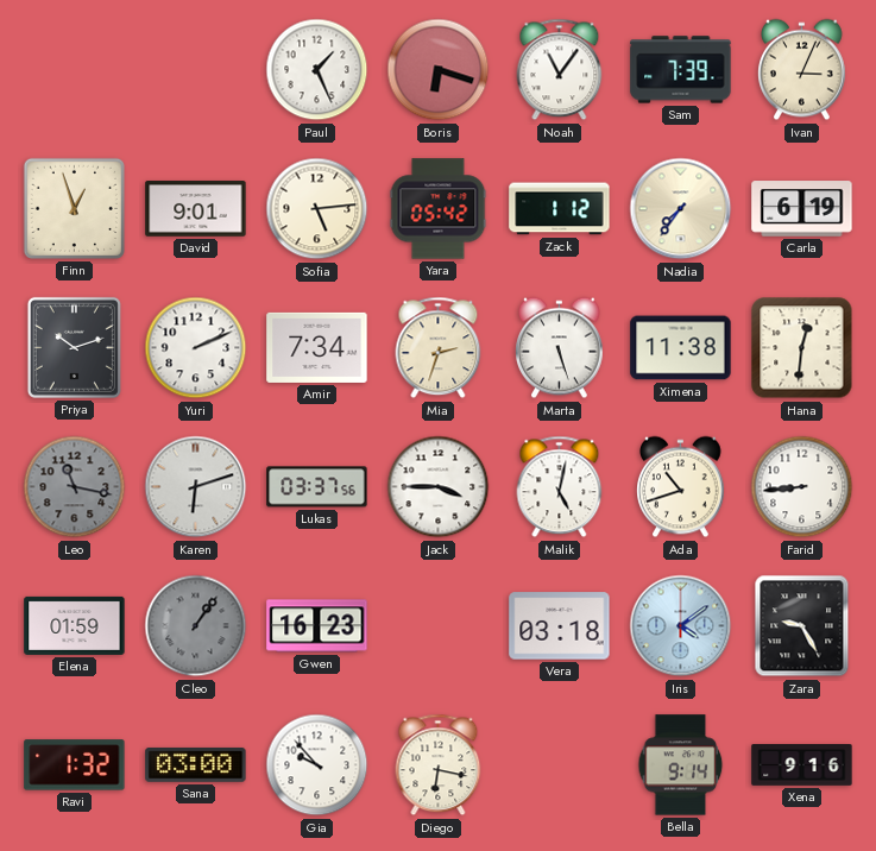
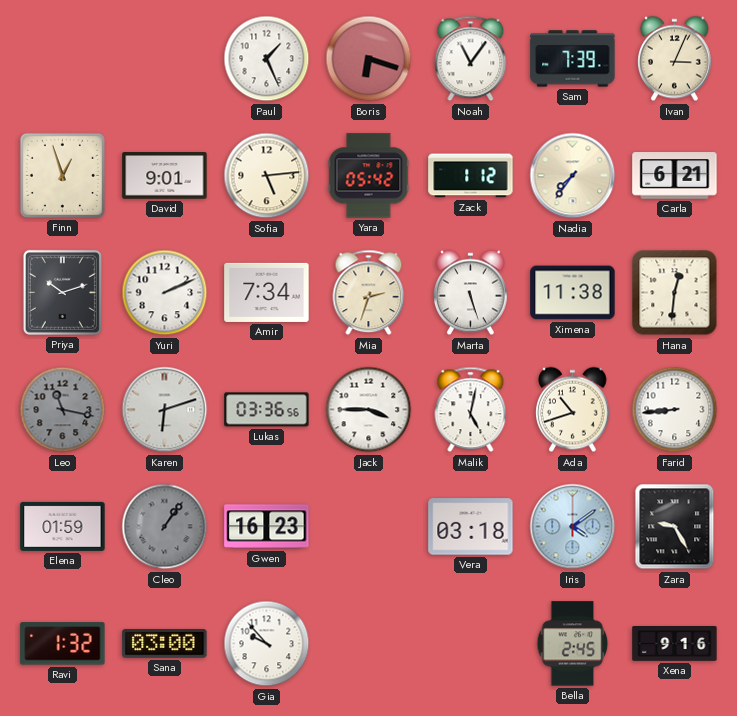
Carla: 6:19 -> 6:21 (675, 176)
Lukas: 03:37 -> 03:36 (267, 410)
Diego: 6:17 -> none (439, 765)
Bella: 9:14 -> 2:45 (573, 644)
